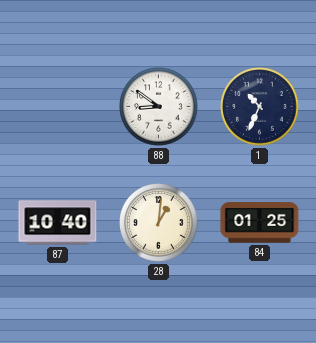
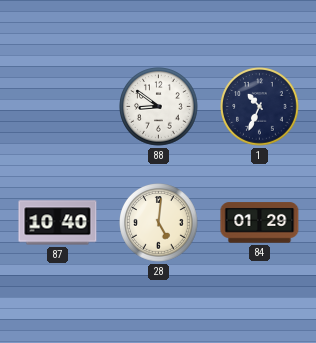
28: 1:01 -> 5:01 (159, 223)
84: 01:25 -> 01:29 (260, 223)
